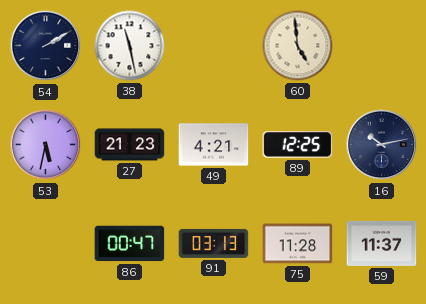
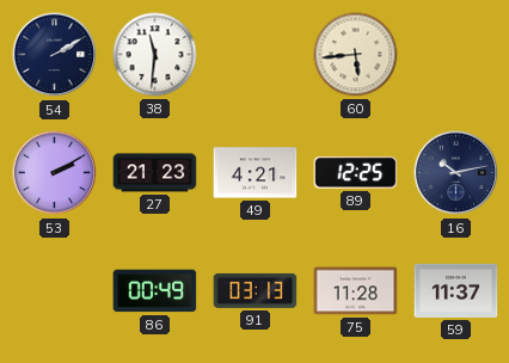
38: 11:28 -> 11:31 (155, 55)
60: 4:59 -> 5:44 (356, 55)
53: 5:32 -> 2:10 (55, 173)
86: 00:47 -> 00:49 (155, 291)
